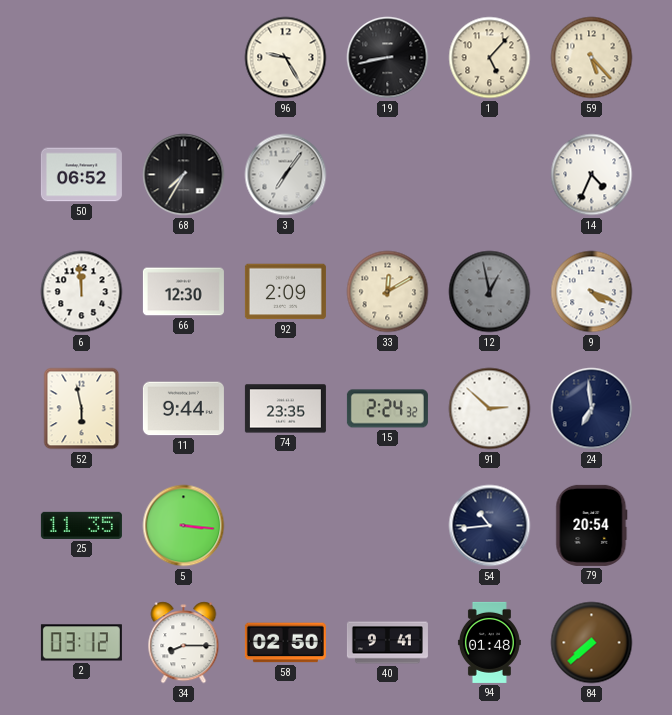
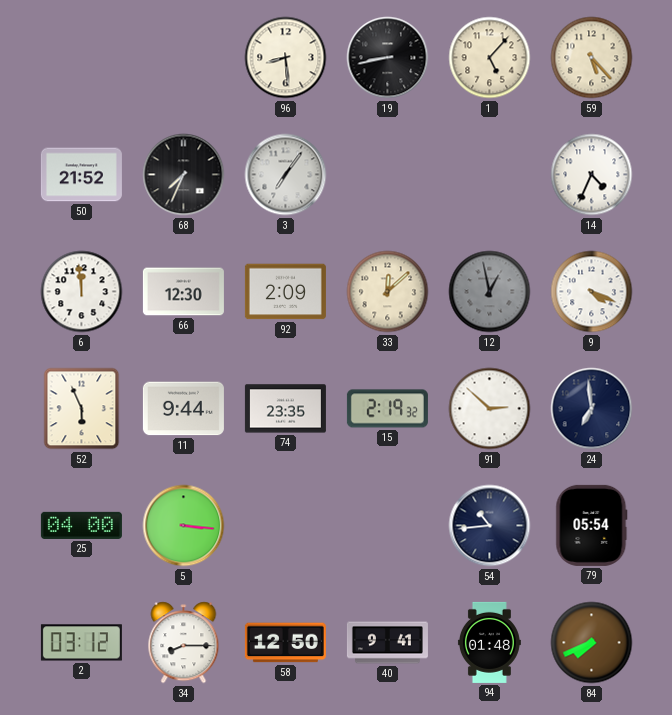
96: 9:25 -> 8:29 (286, 58)
50: 06:52 -> 21:52 (81, 175)
68: 7:35 -> 7:34 (184, 175)
33: 12:10 -> 12:08 (388, 292)
52: 5:58 -> 5:56 (82, 409)
15: 2:24 -> 2:19 (387, 409)
25: 11:35 -> 04:00 (81, 525)
79: 20:54 -> 05:54 (592, 525)
58: 02:50 -> 12:50 (285, 643)
84: 7:38 -> 7:41 (592, 643)
